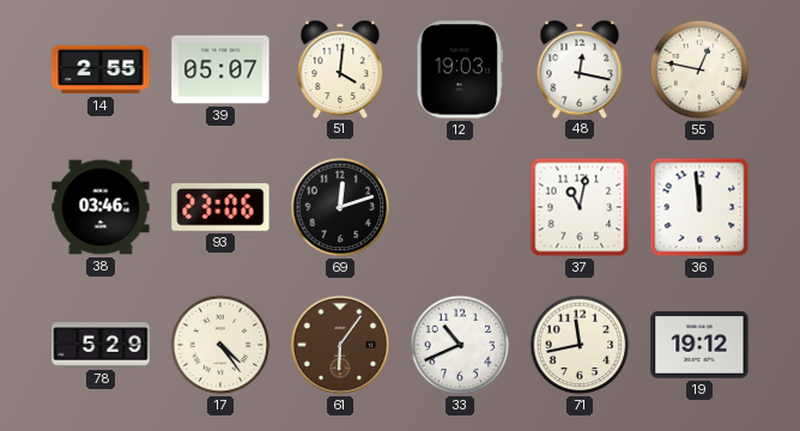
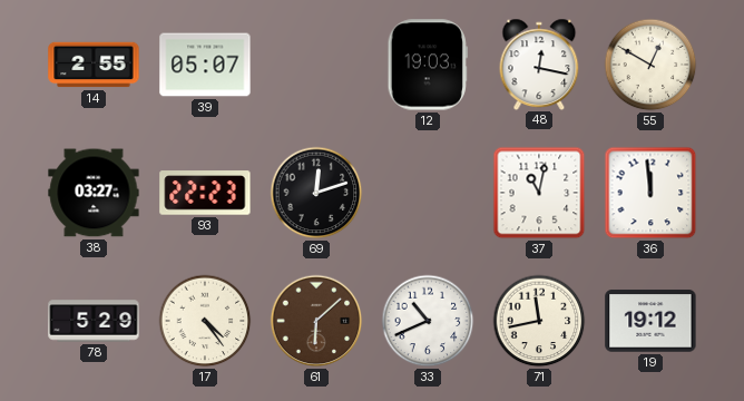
51: 4:01 -> none (340, 68)
55: 12:47 -> 12:50 (650, 65)
38: 03:46 -> 03:27 (94, 193)
93: 23:06 -> 22:23 (205, 193)
61: 6:06 -> 6:08 (316, 321)
